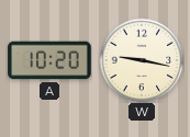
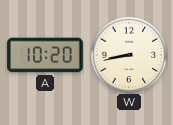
W: 9:17 -> 8:43 (129, 55)
